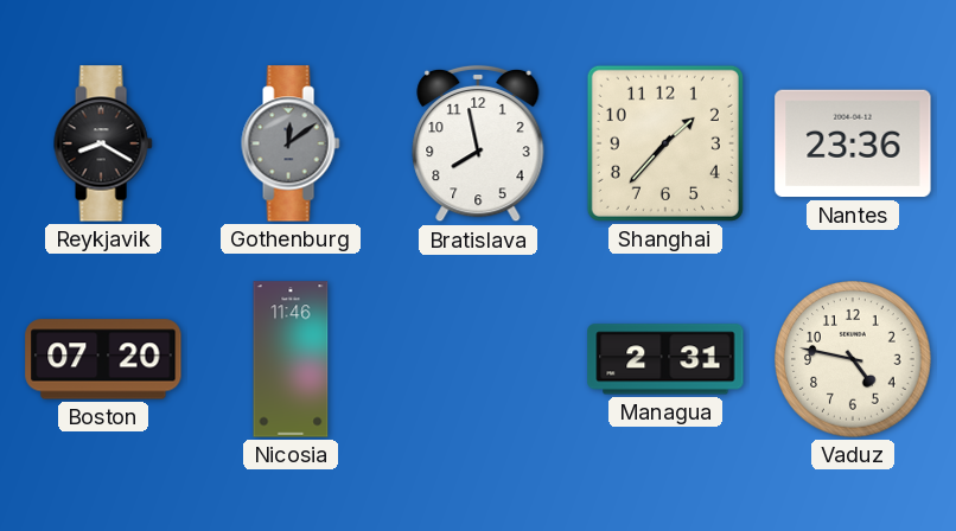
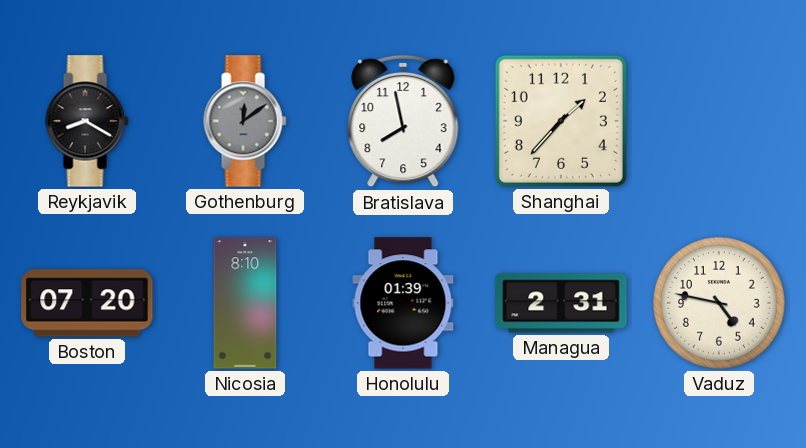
Nantes: 23:36 -> none (853, 143)
Nicosia: 11:46 -> 8:10 (245, 303)
Honolulu: none -> 01:39 (403, 303)
